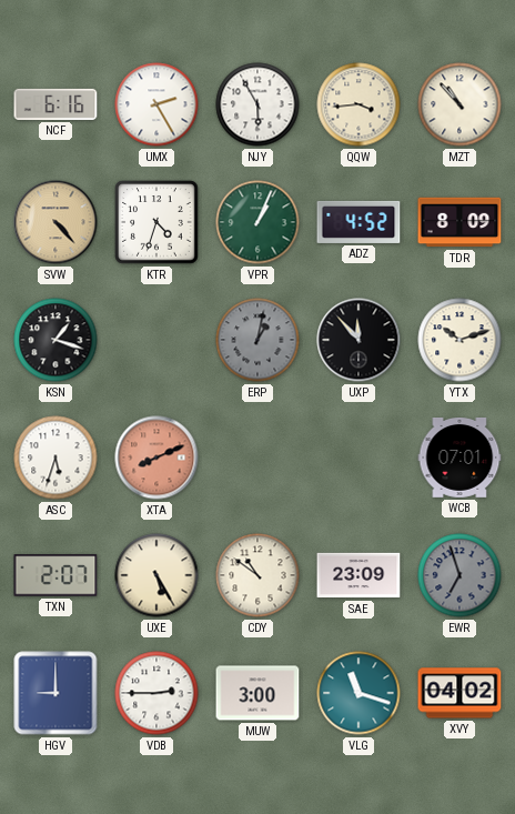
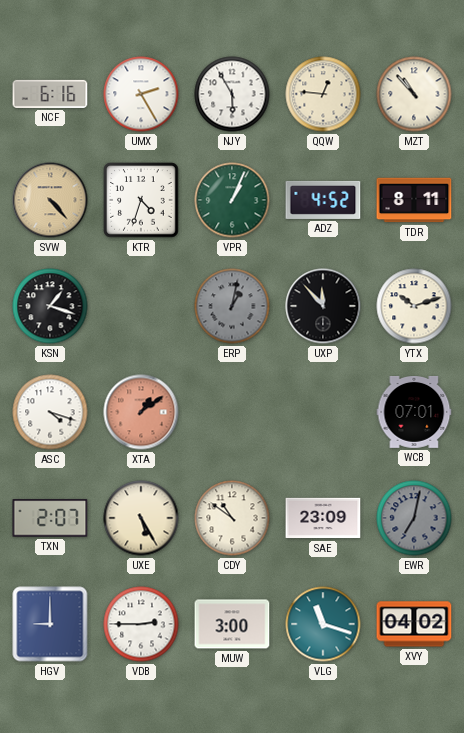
QQW: 3:44 -> 12:46 (323, 94)
TDR: 8:09 -> 8:11 (414, 200)
ASC: 5:33 -> 4:18 (50, 412)
XTA: 8:11 -> 1:09 (141, 412)
EWR: 6:57 -> 7:02 (414, 518)
